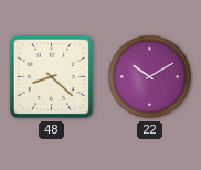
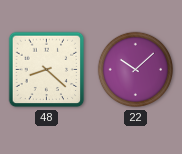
22: 10:10 -> 10:08 (136, 70)
